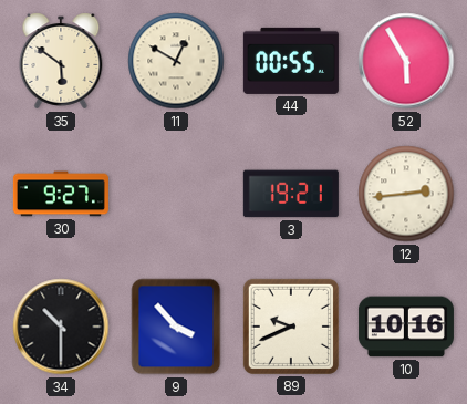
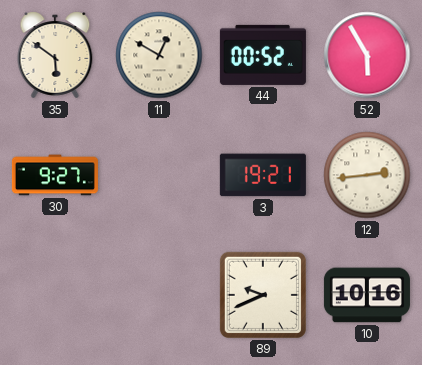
44: 00:55 -> 00:52 (263, 55)
34: 10:30 -> none (61, 327)
9: 3:53 -> none (176, 327)
